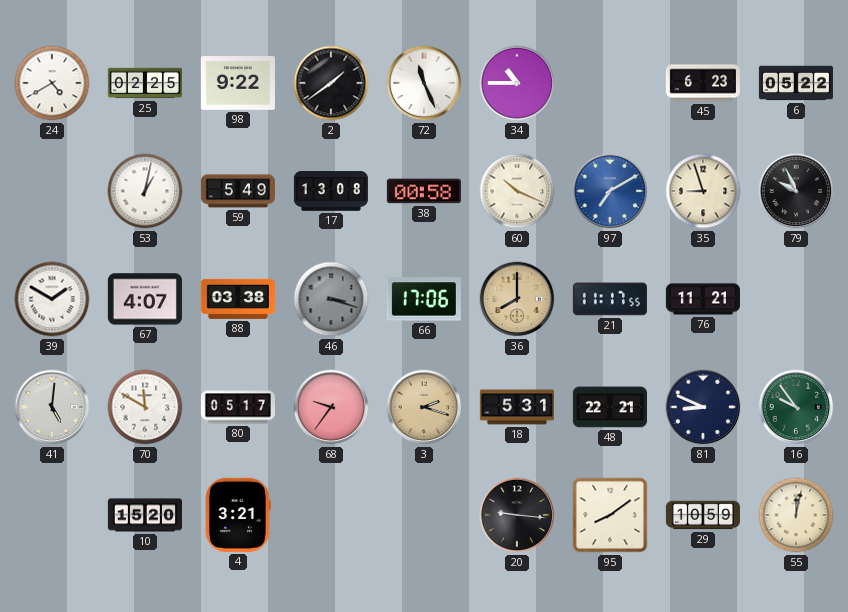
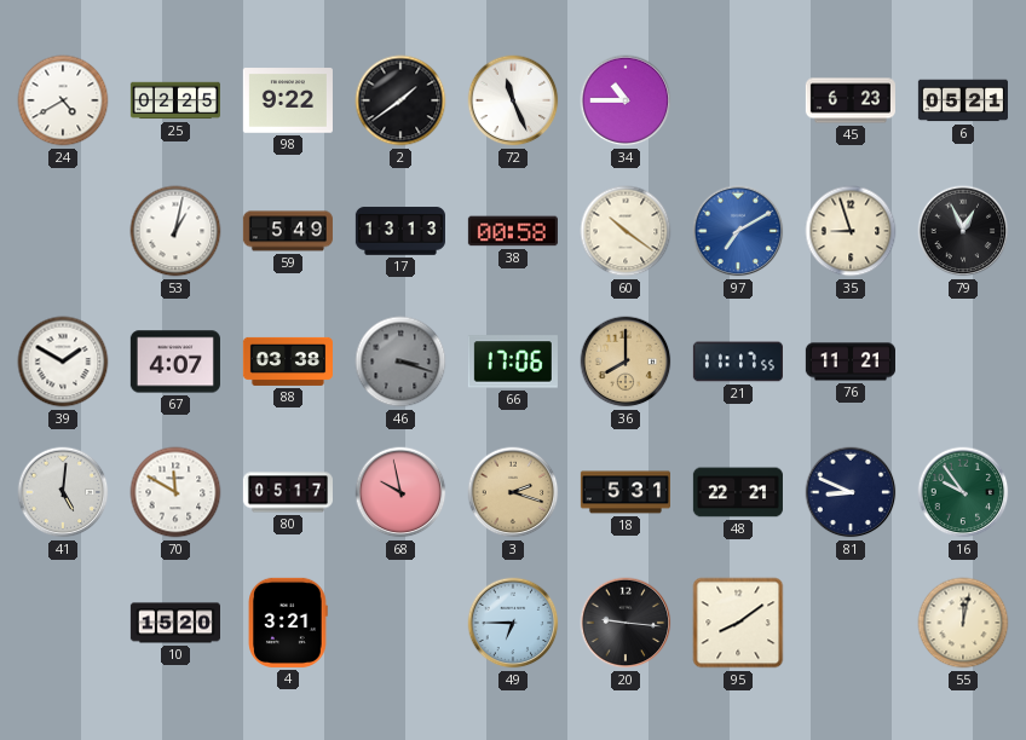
6: 05:22 -> 05:21 (962, 100)
17: 13:08 -> 13:13 (400, 231)
60: 10:19 -> 10:21 (626, 231)
79: 9:56 -> 12:56 (963, 231)
68: 9:36 -> 9:58 (400, 492)
49: none -> 6:45 (513, 623)
29: 10:59 -> none (703, 515)
